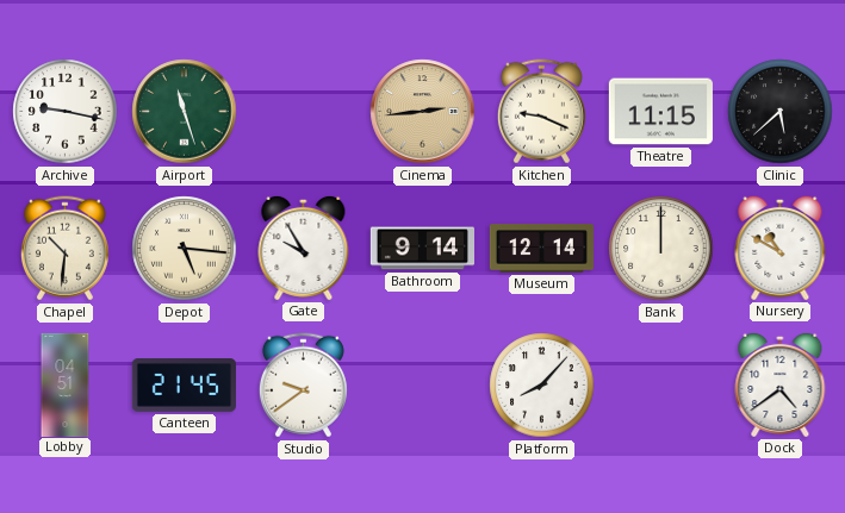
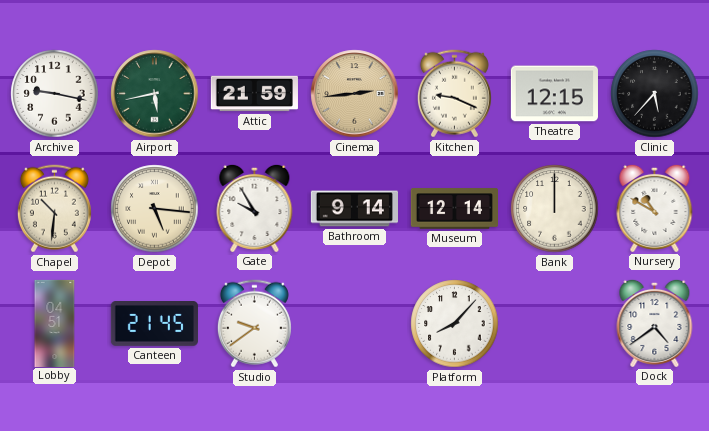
Airport: 11:27 -> 5:43 (155, 94)
Attic: none -> 21:59 (254, 94)
Theatre: 11:15 -> 12:15 (554, 94)
Clinic: 5:38 -> 5:37 (655, 94)
